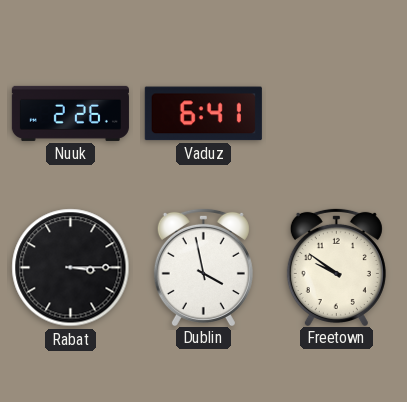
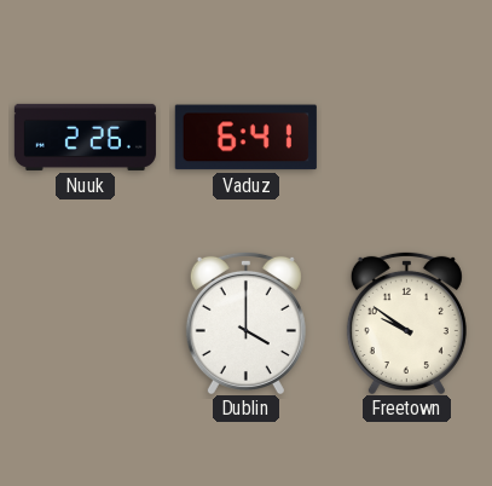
Rabat: 3:15 -> none (71, 268)
Dublin: 3:58 -> 4:00 (245, 322)
